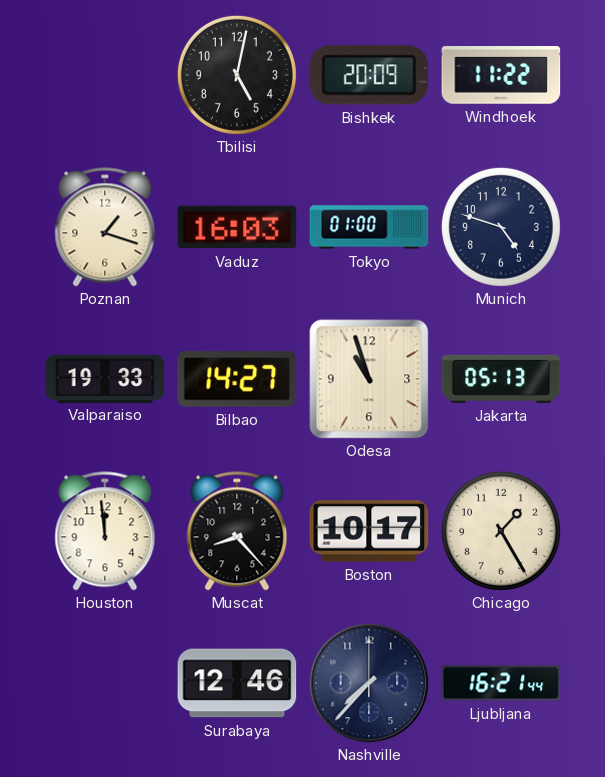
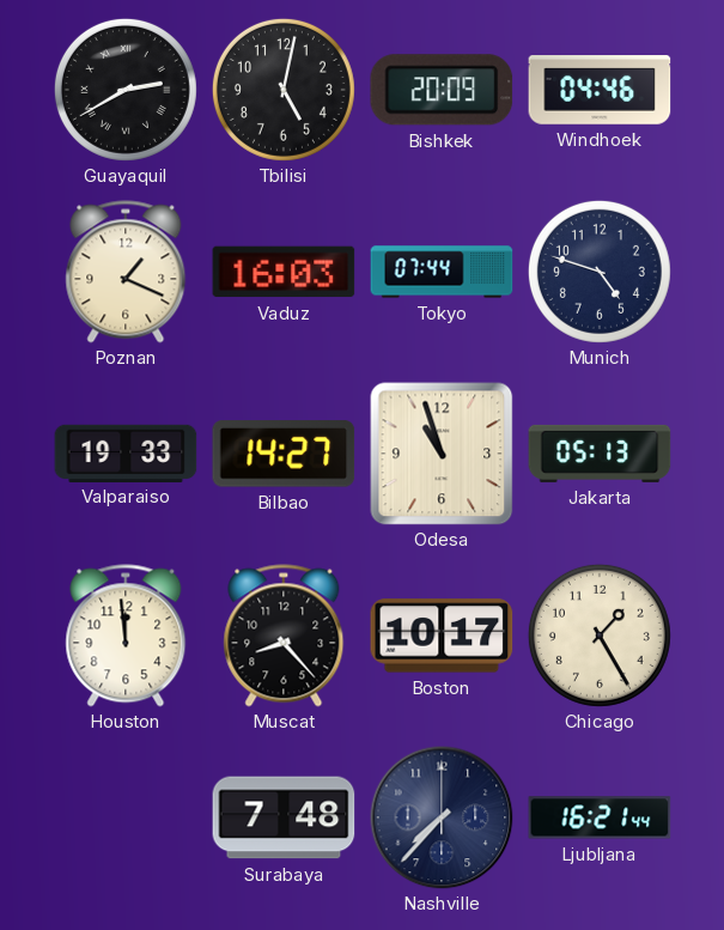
Guayaquil: none -> 2:40 (126, 90)
Windhoek: 11:22 -> 04:46 (600, 90)
Poznan: 1:18 -> 1:19 (126, 272)
Tokyo: 01:00 -> 07:44 (442, 272)
Surabaya: 12:46 -> 7:48 (284, 817)
